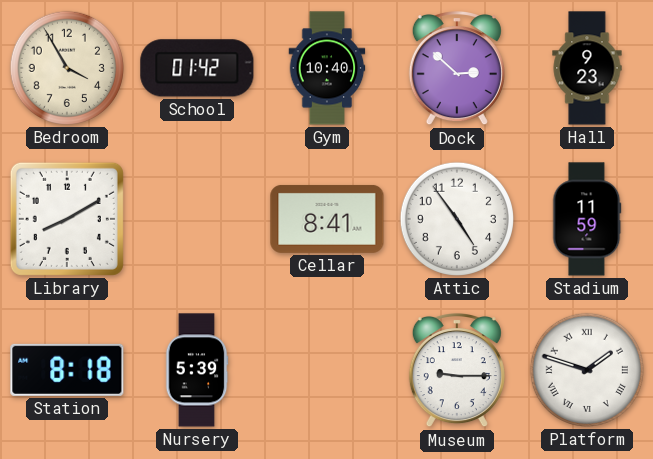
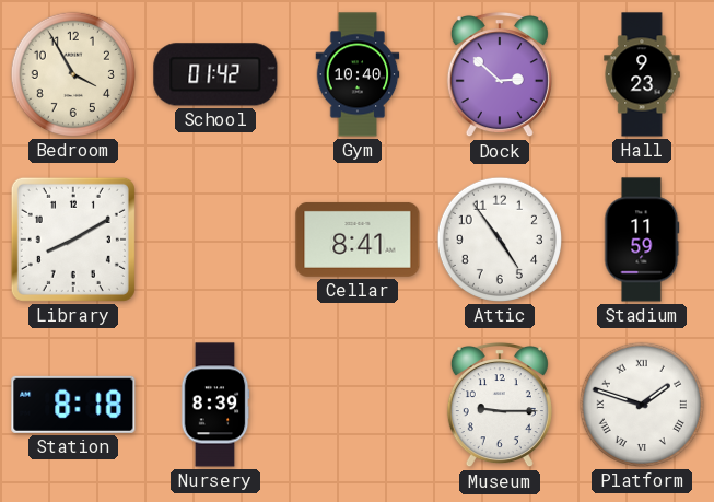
Nursery: 5:39 -> 8:39 (215, 405)
